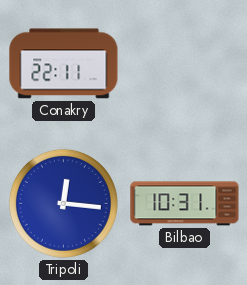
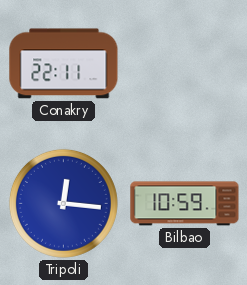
Bilbao: 10:31 -> 10:59 (185, 204)
